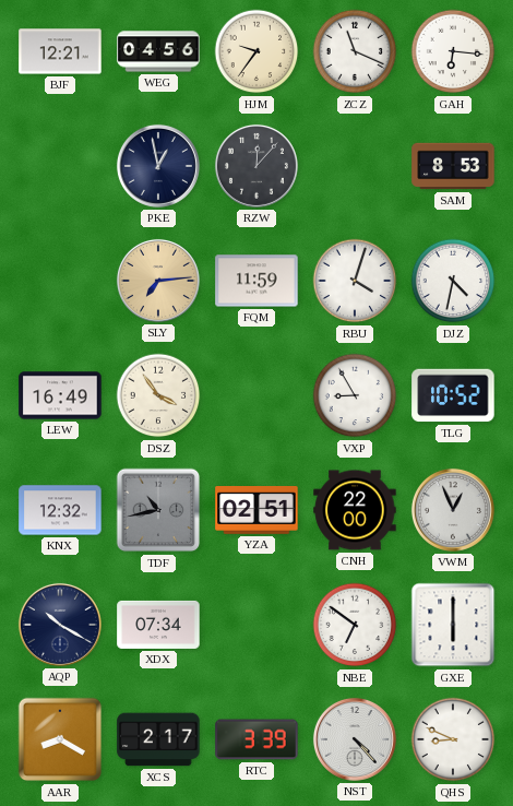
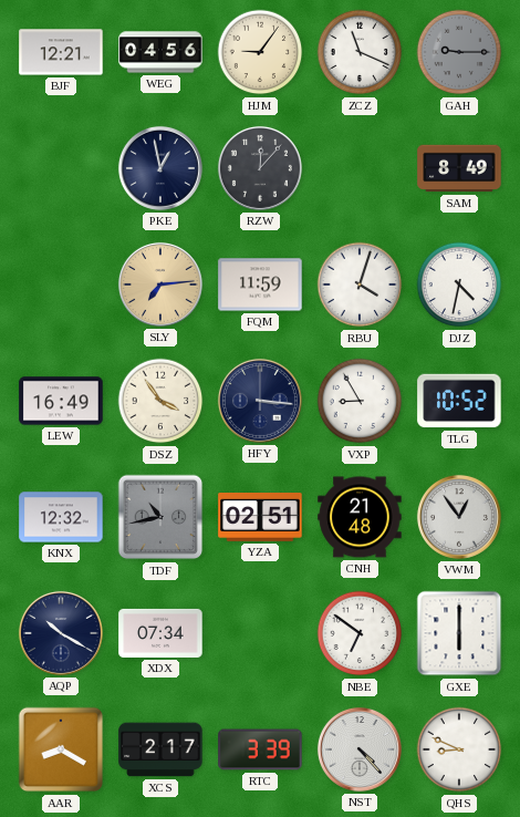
HJM: 9:36 -> 9:06 (260, 52)
GAH: 6:16 -> 9:15 (459, 52)
GAH dial: white -> grey (459, 52)
SAM: 8:53 -> 8:49 (459, 168)
HFY: none -> 3:16 (260, 401)
CNH: 22:00 -> 21:48 (360, 517)
VWM: 12:56 -> 12:54 (459, 517)
